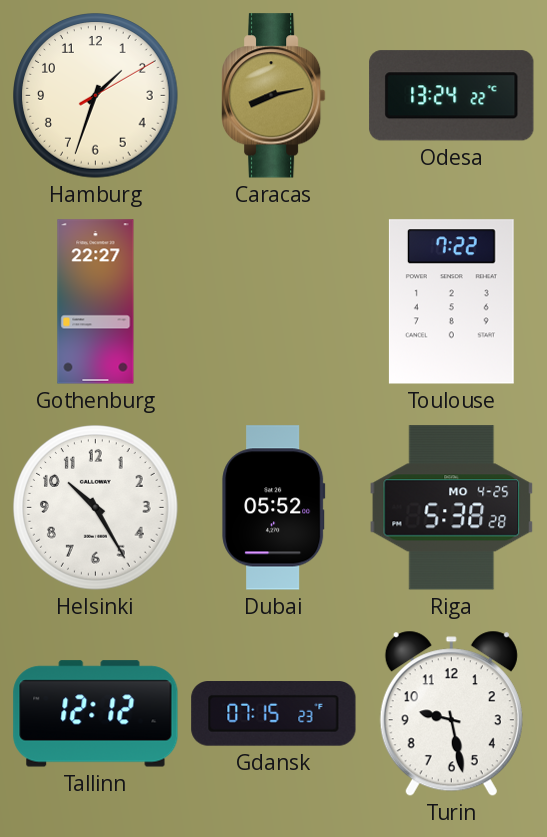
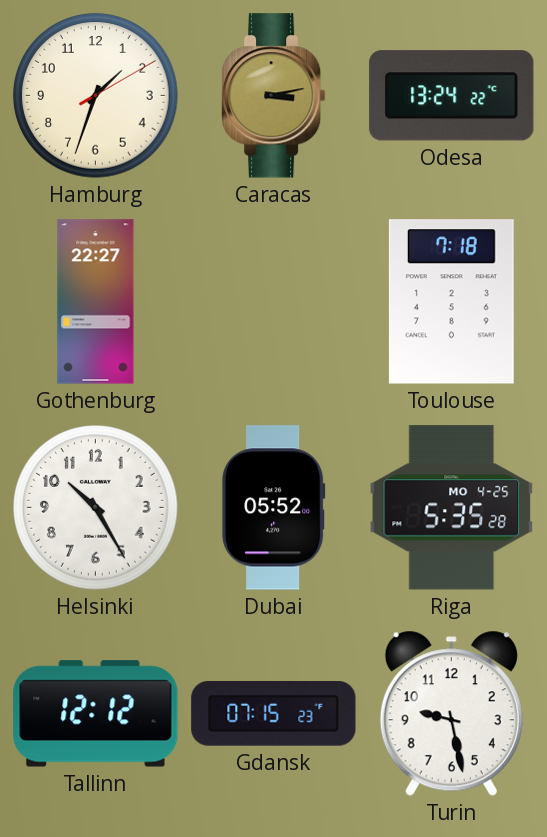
Caracas: 8:13 -> 3:13 (274, 96)
Toulouse: 7:22 -> 7:18 (451, 302)
Riga: 5:38 -> 5:35 (452, 508)
